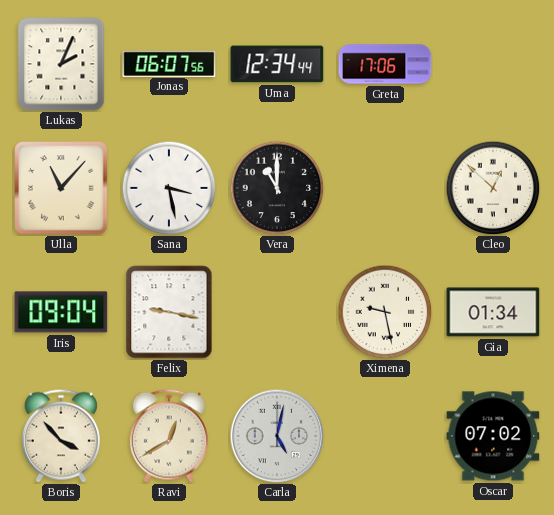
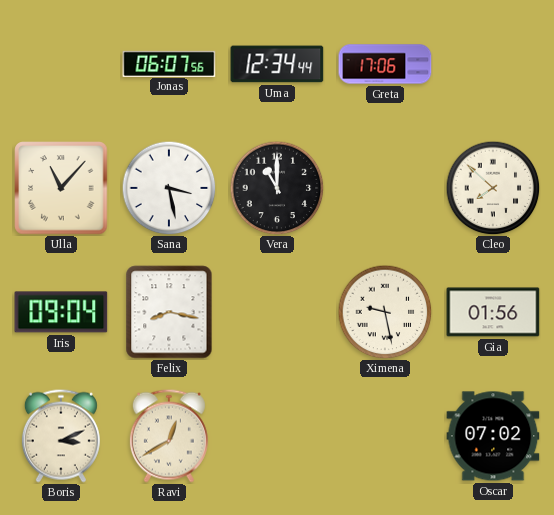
Lukas: 2:04 -> none (61, 64)
Cleo: 12:52 -> 7:52 (493, 188)
Felix: 9:17 -> 8:17 (169, 312)
Gia: 01:34 -> 01:56 (493, 312)
Boris: 3:53 -> 3:11 (61, 436)
Carla: 5:02 -> none (277, 436)
